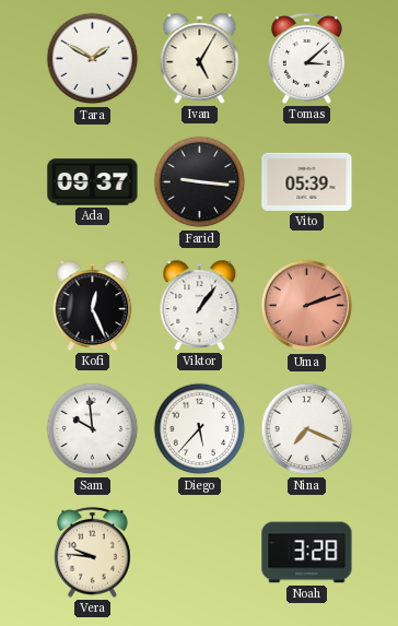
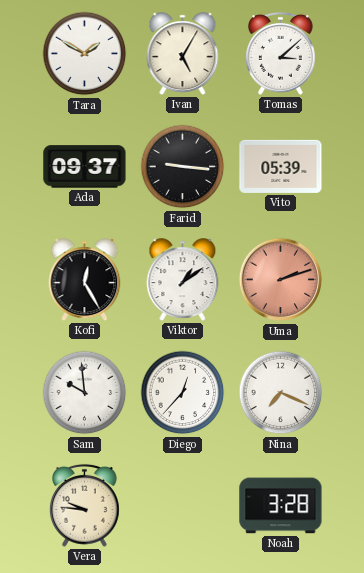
Kofi: 12:26 -> 12:25 (85, 280)
Viktor: 1:06 -> 1:09 (183, 280)
Diego: 5:37 -> 12:37 (183, 393)
